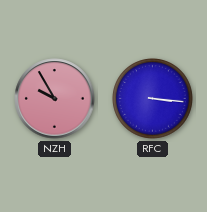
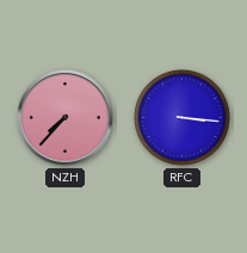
NZH: 9:55 -> 7:37 (66, 118)
